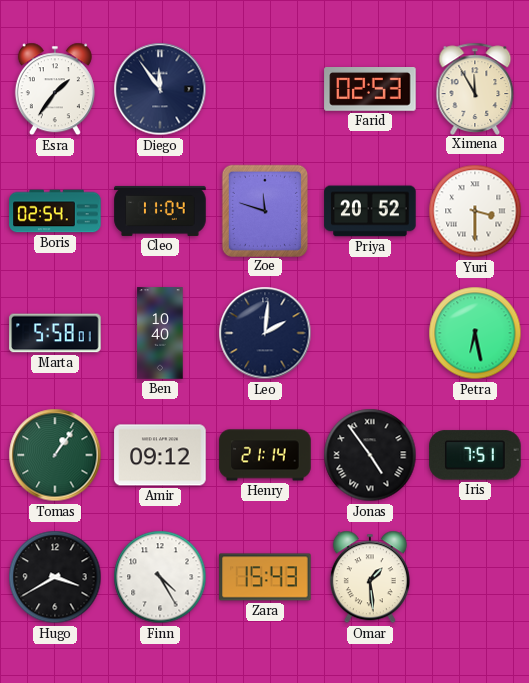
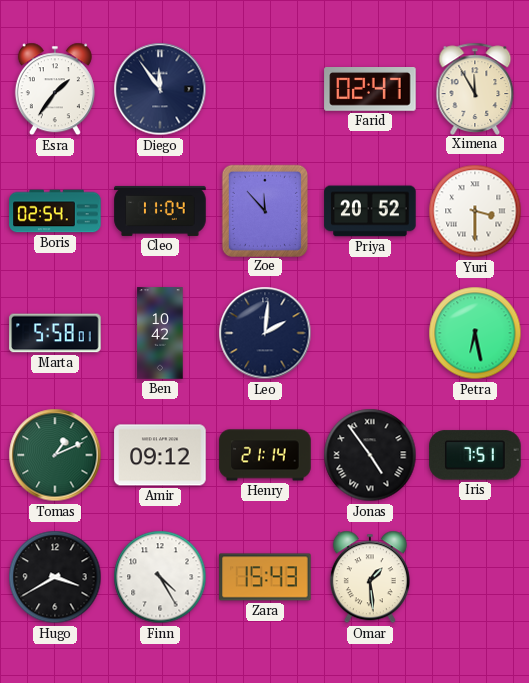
Farid: 02:53 -> 02:47 (370, 90)
Zoe: 11:48 -> 11:53 (264, 210)
Ben: 10:40 -> 10:42 (160, 333)
Tomas: 1:06 -> 1:11 (55, 455)
